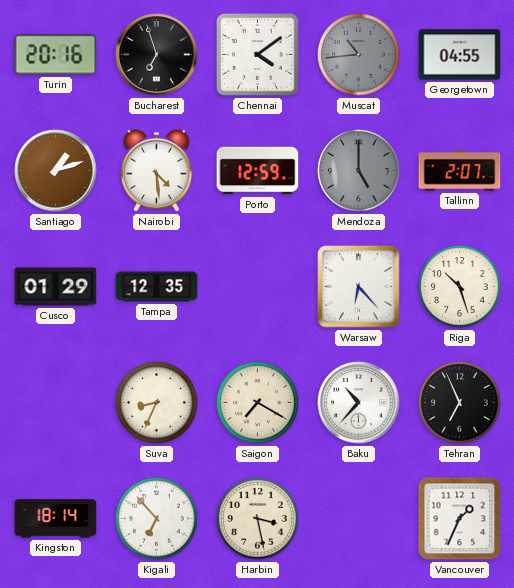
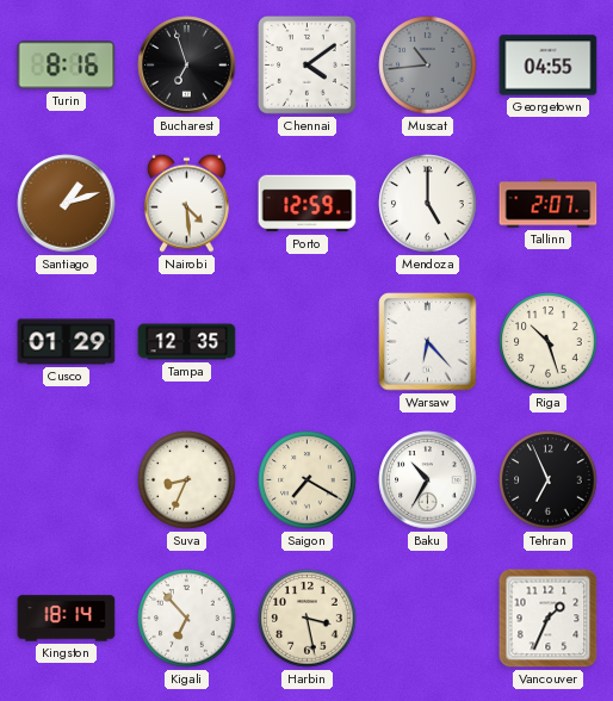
Turin: 20:16 -> 8:16 (67, 66)
Mendoza dial: grey -> white (428, 204)
Baku: 10:37 -> 10:35 (428, 480)
